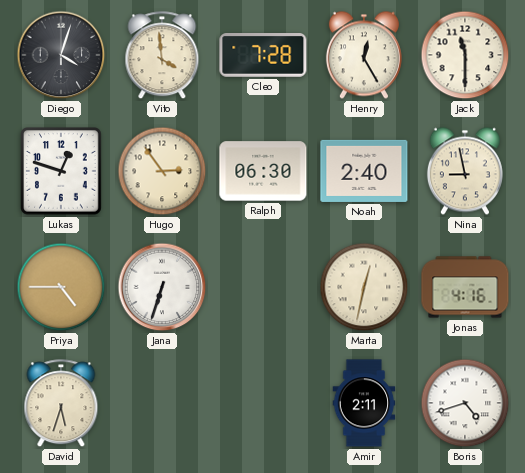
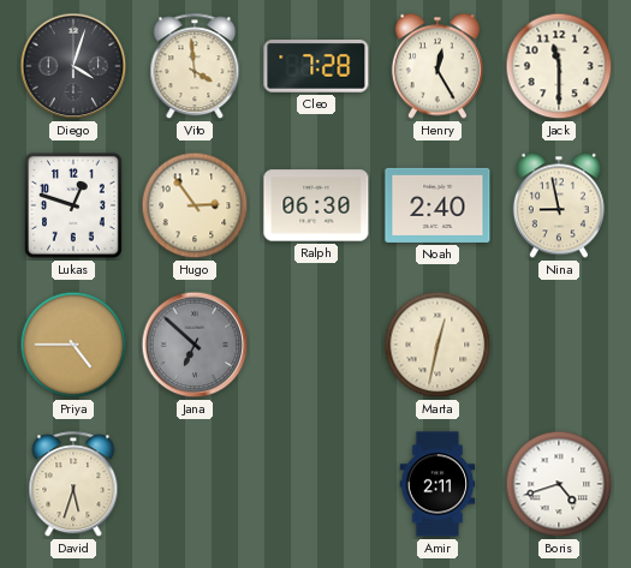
Jana: 6:33 -> 6:52 (195, 345)
Jana dial: white -> grey (195, 345)
Jonas: 4:16 -> none (465, 287)
